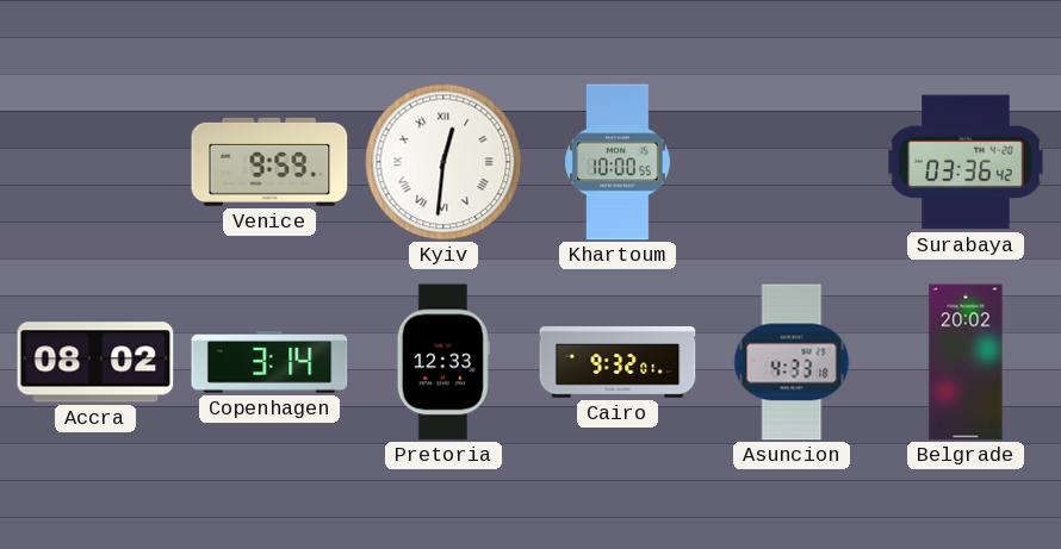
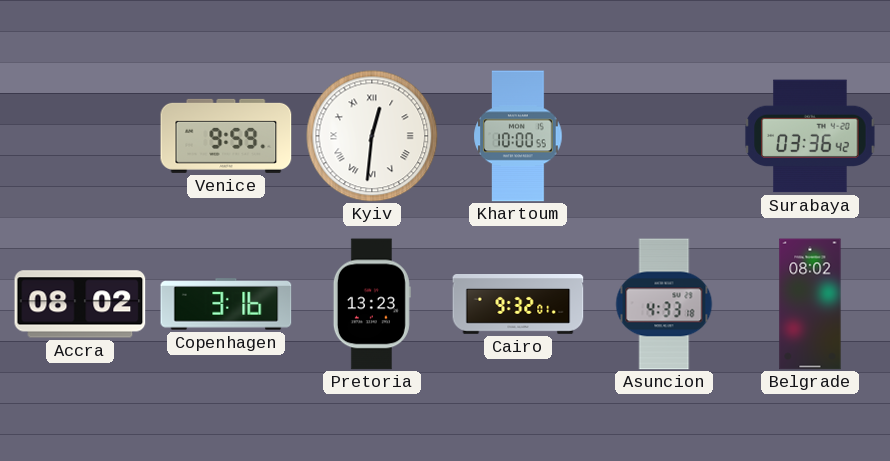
Copenhagen: 3:14 -> 3:16 (226, 304)
Pretoria: 12:33 -> 13:23 (372, 304)
Belgrade: 20:02 -> 08:02 (810, 304)
